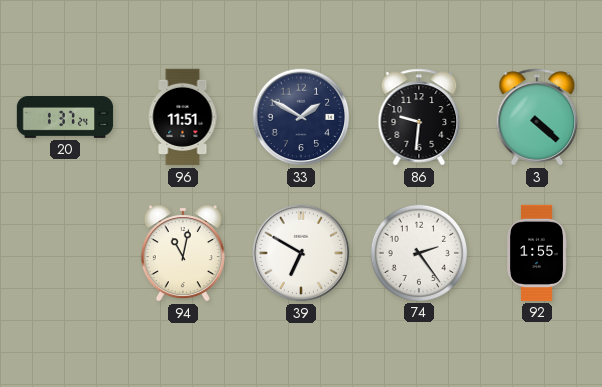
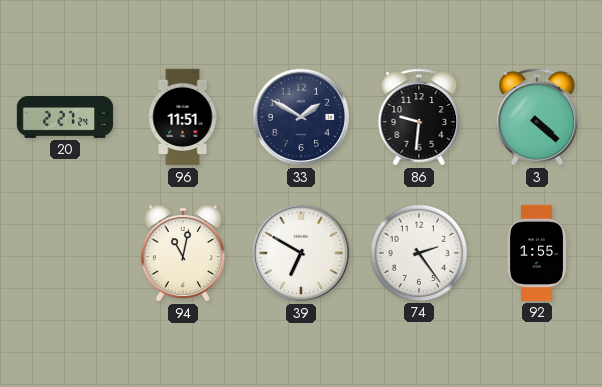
20: 1:37 -> 2:27 (65, 118)
